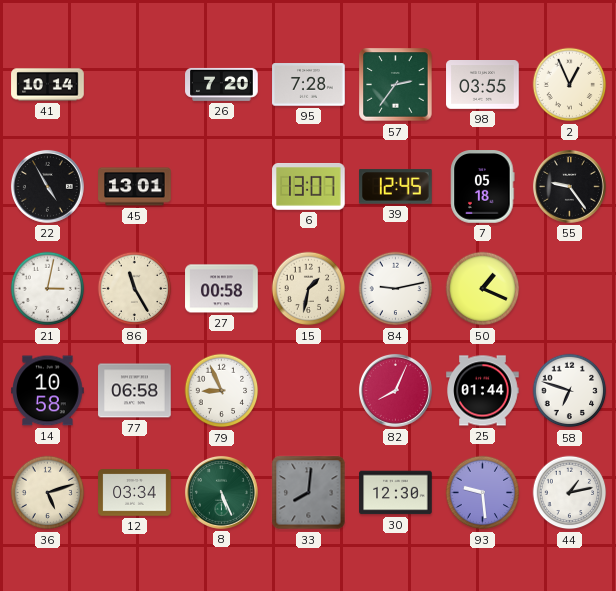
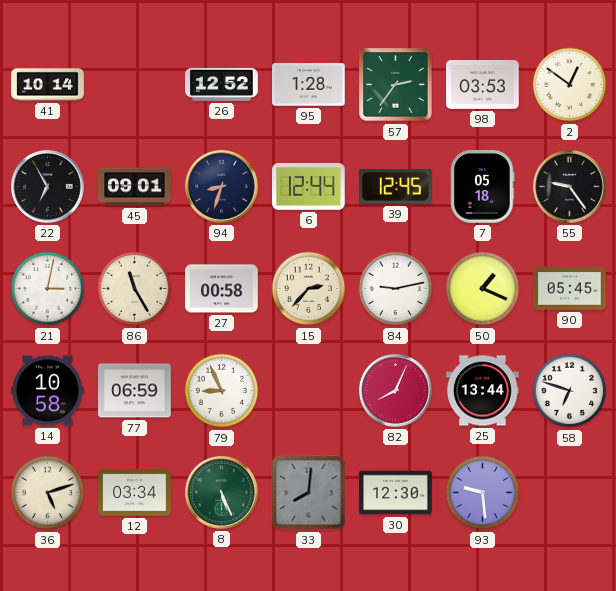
26: 7:20 -> 12:52 (222, 84)
95: 7:28 -> 1:28 (309, 85)
98: 03:55 -> 03:53 (483, 85)
2: 12:56 -> 12:51 (570, 85)
22: 4:55 -> 6:55 (47, 186)
45: 13:01 -> 09:01 (135, 187)
94: none -> 8:33 (221, 186)
6: 13:07 -> 12:44 (309, 187)
15: 1:32 -> 2:37 (309, 289)
90: none -> 05:45 (570, 289)
77: 06:58 -> 06:59 (135, 391)
25: 01:44 -> 13:44 (483, 391)
44: 1:13 -> none (570, 493)
